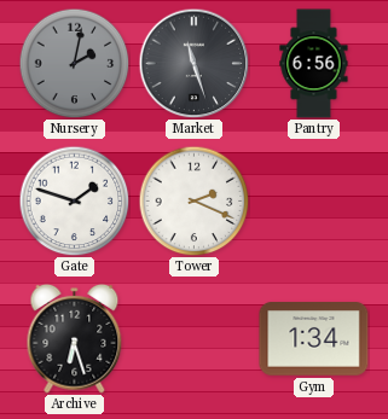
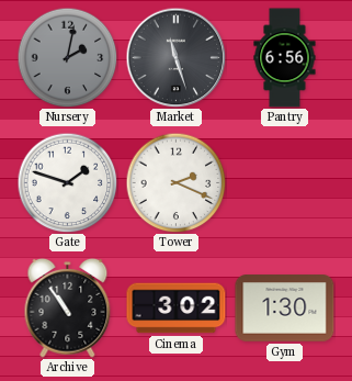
Archive: 6:27 -> 10:54 (68, 307)
Cinema: none -> 3:02 (177, 309)
Gym: 1:34 -> 1:30 (285, 309)
